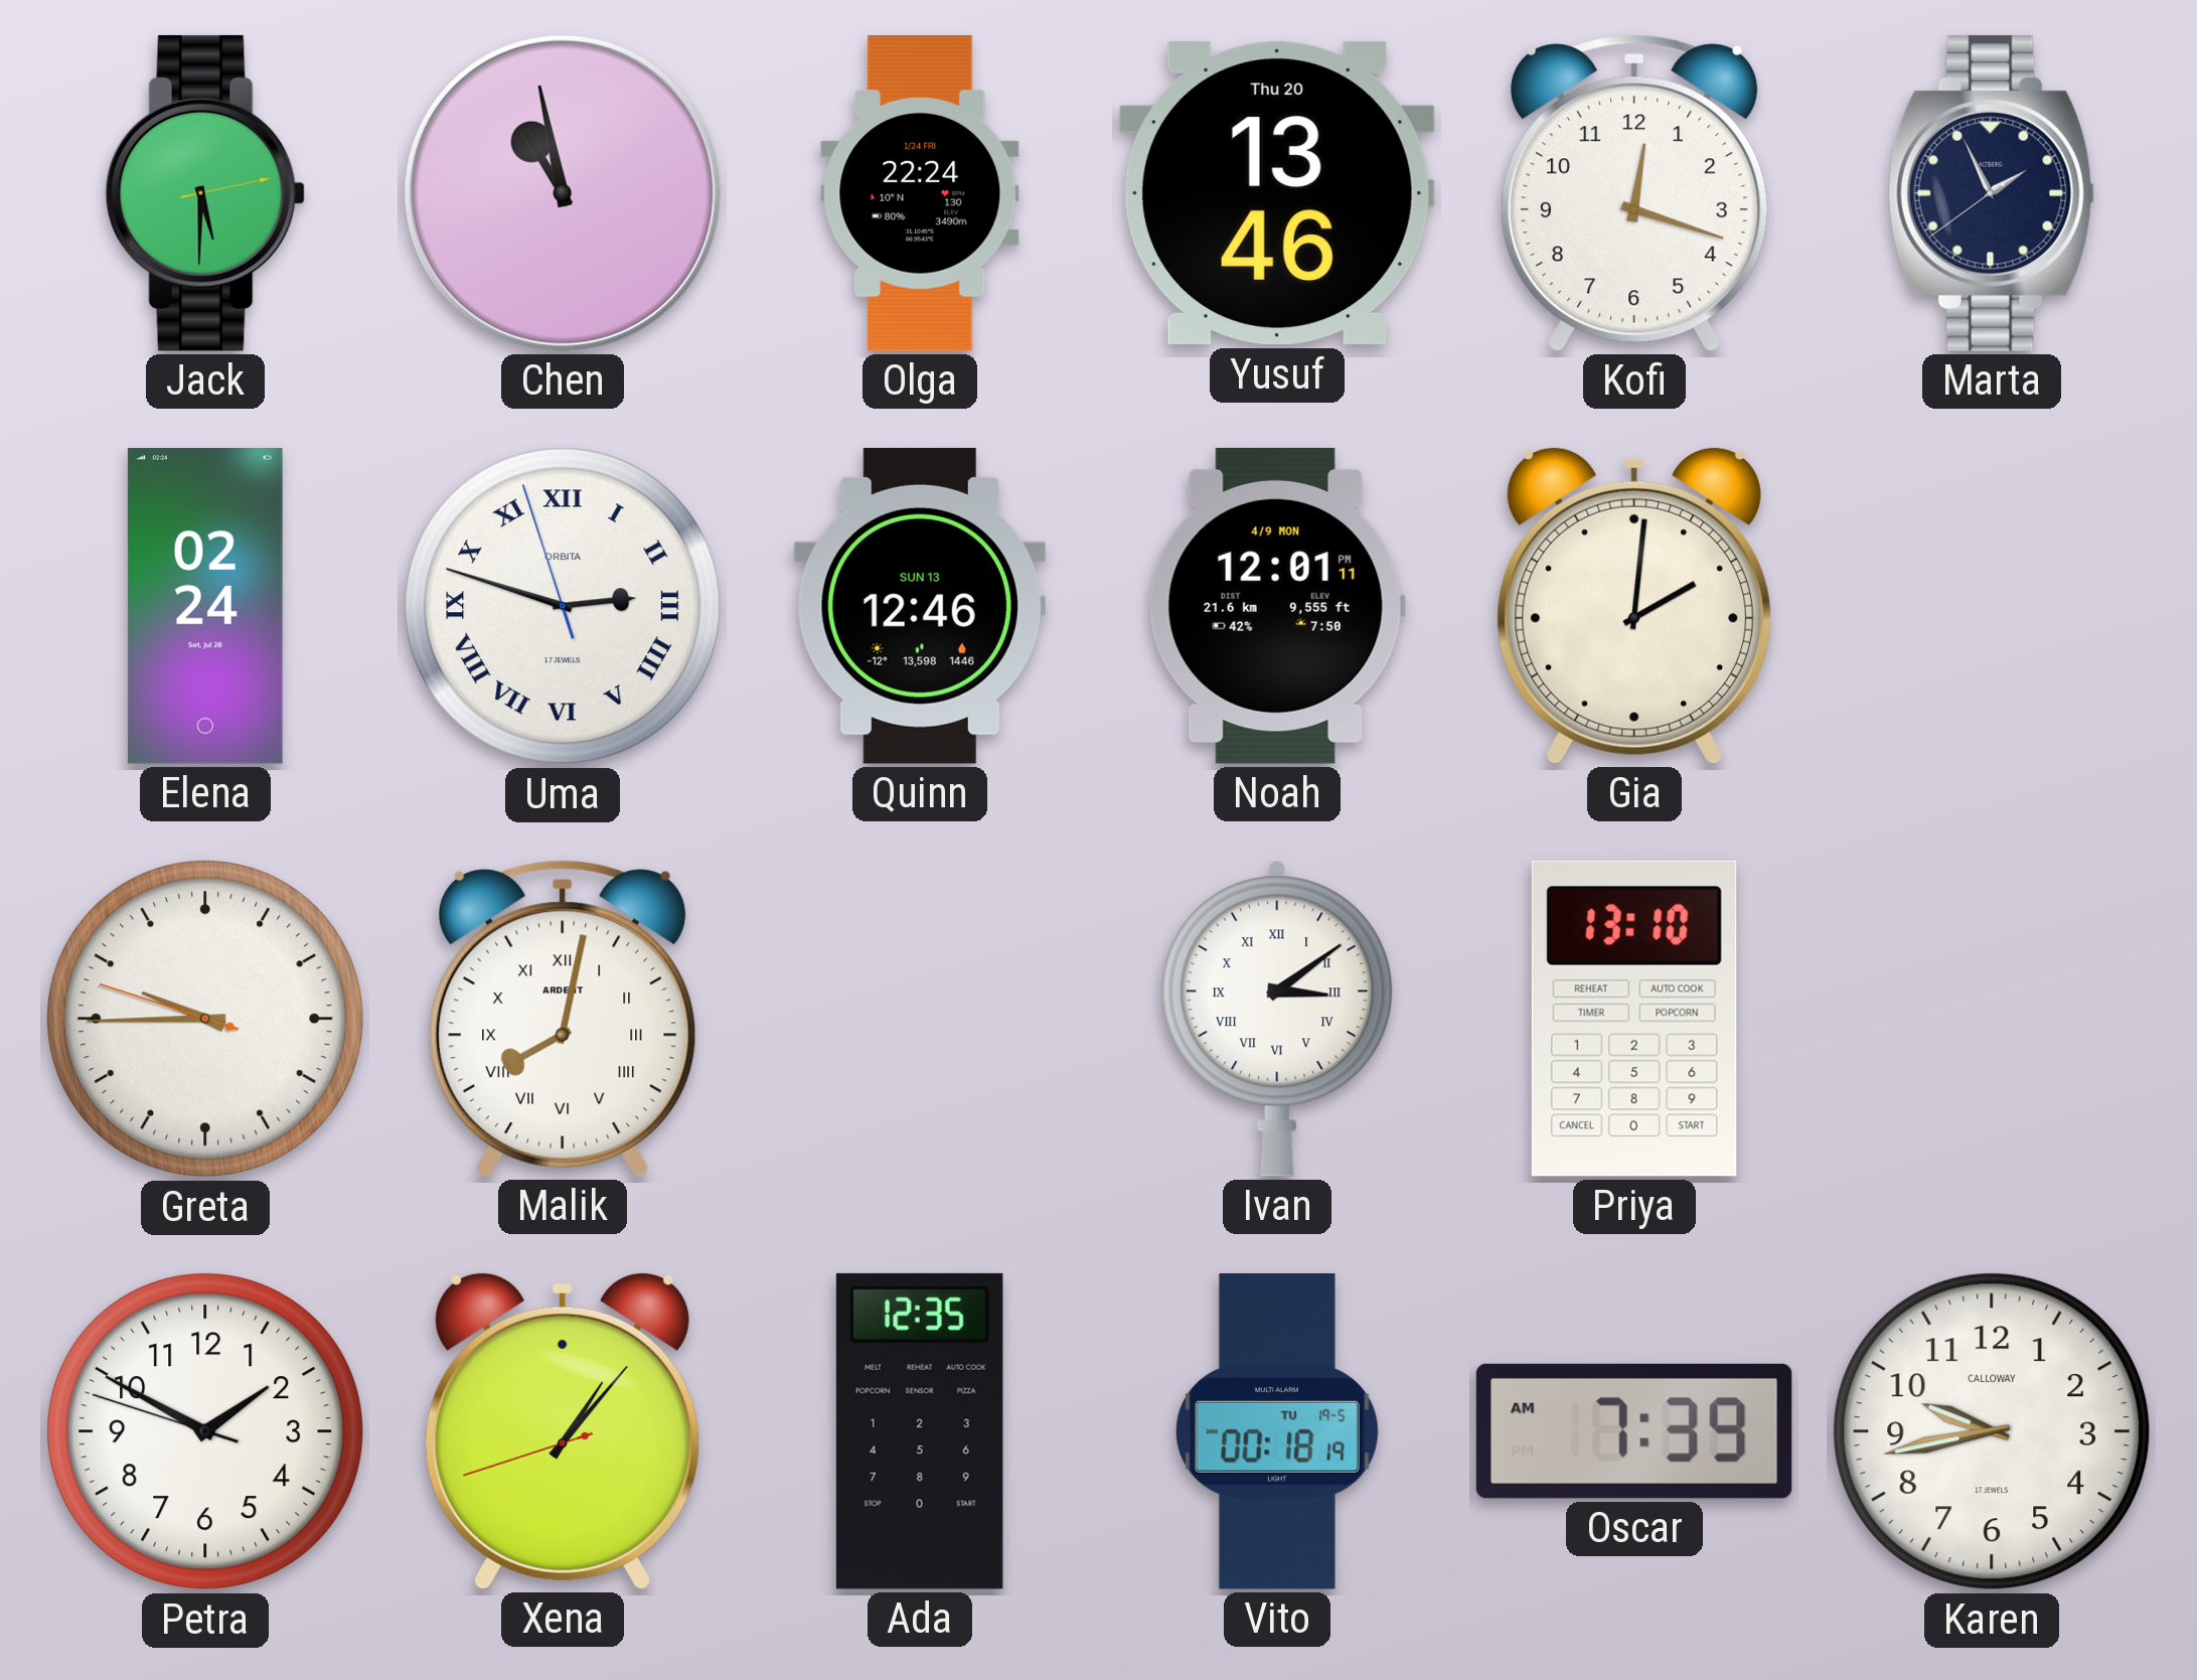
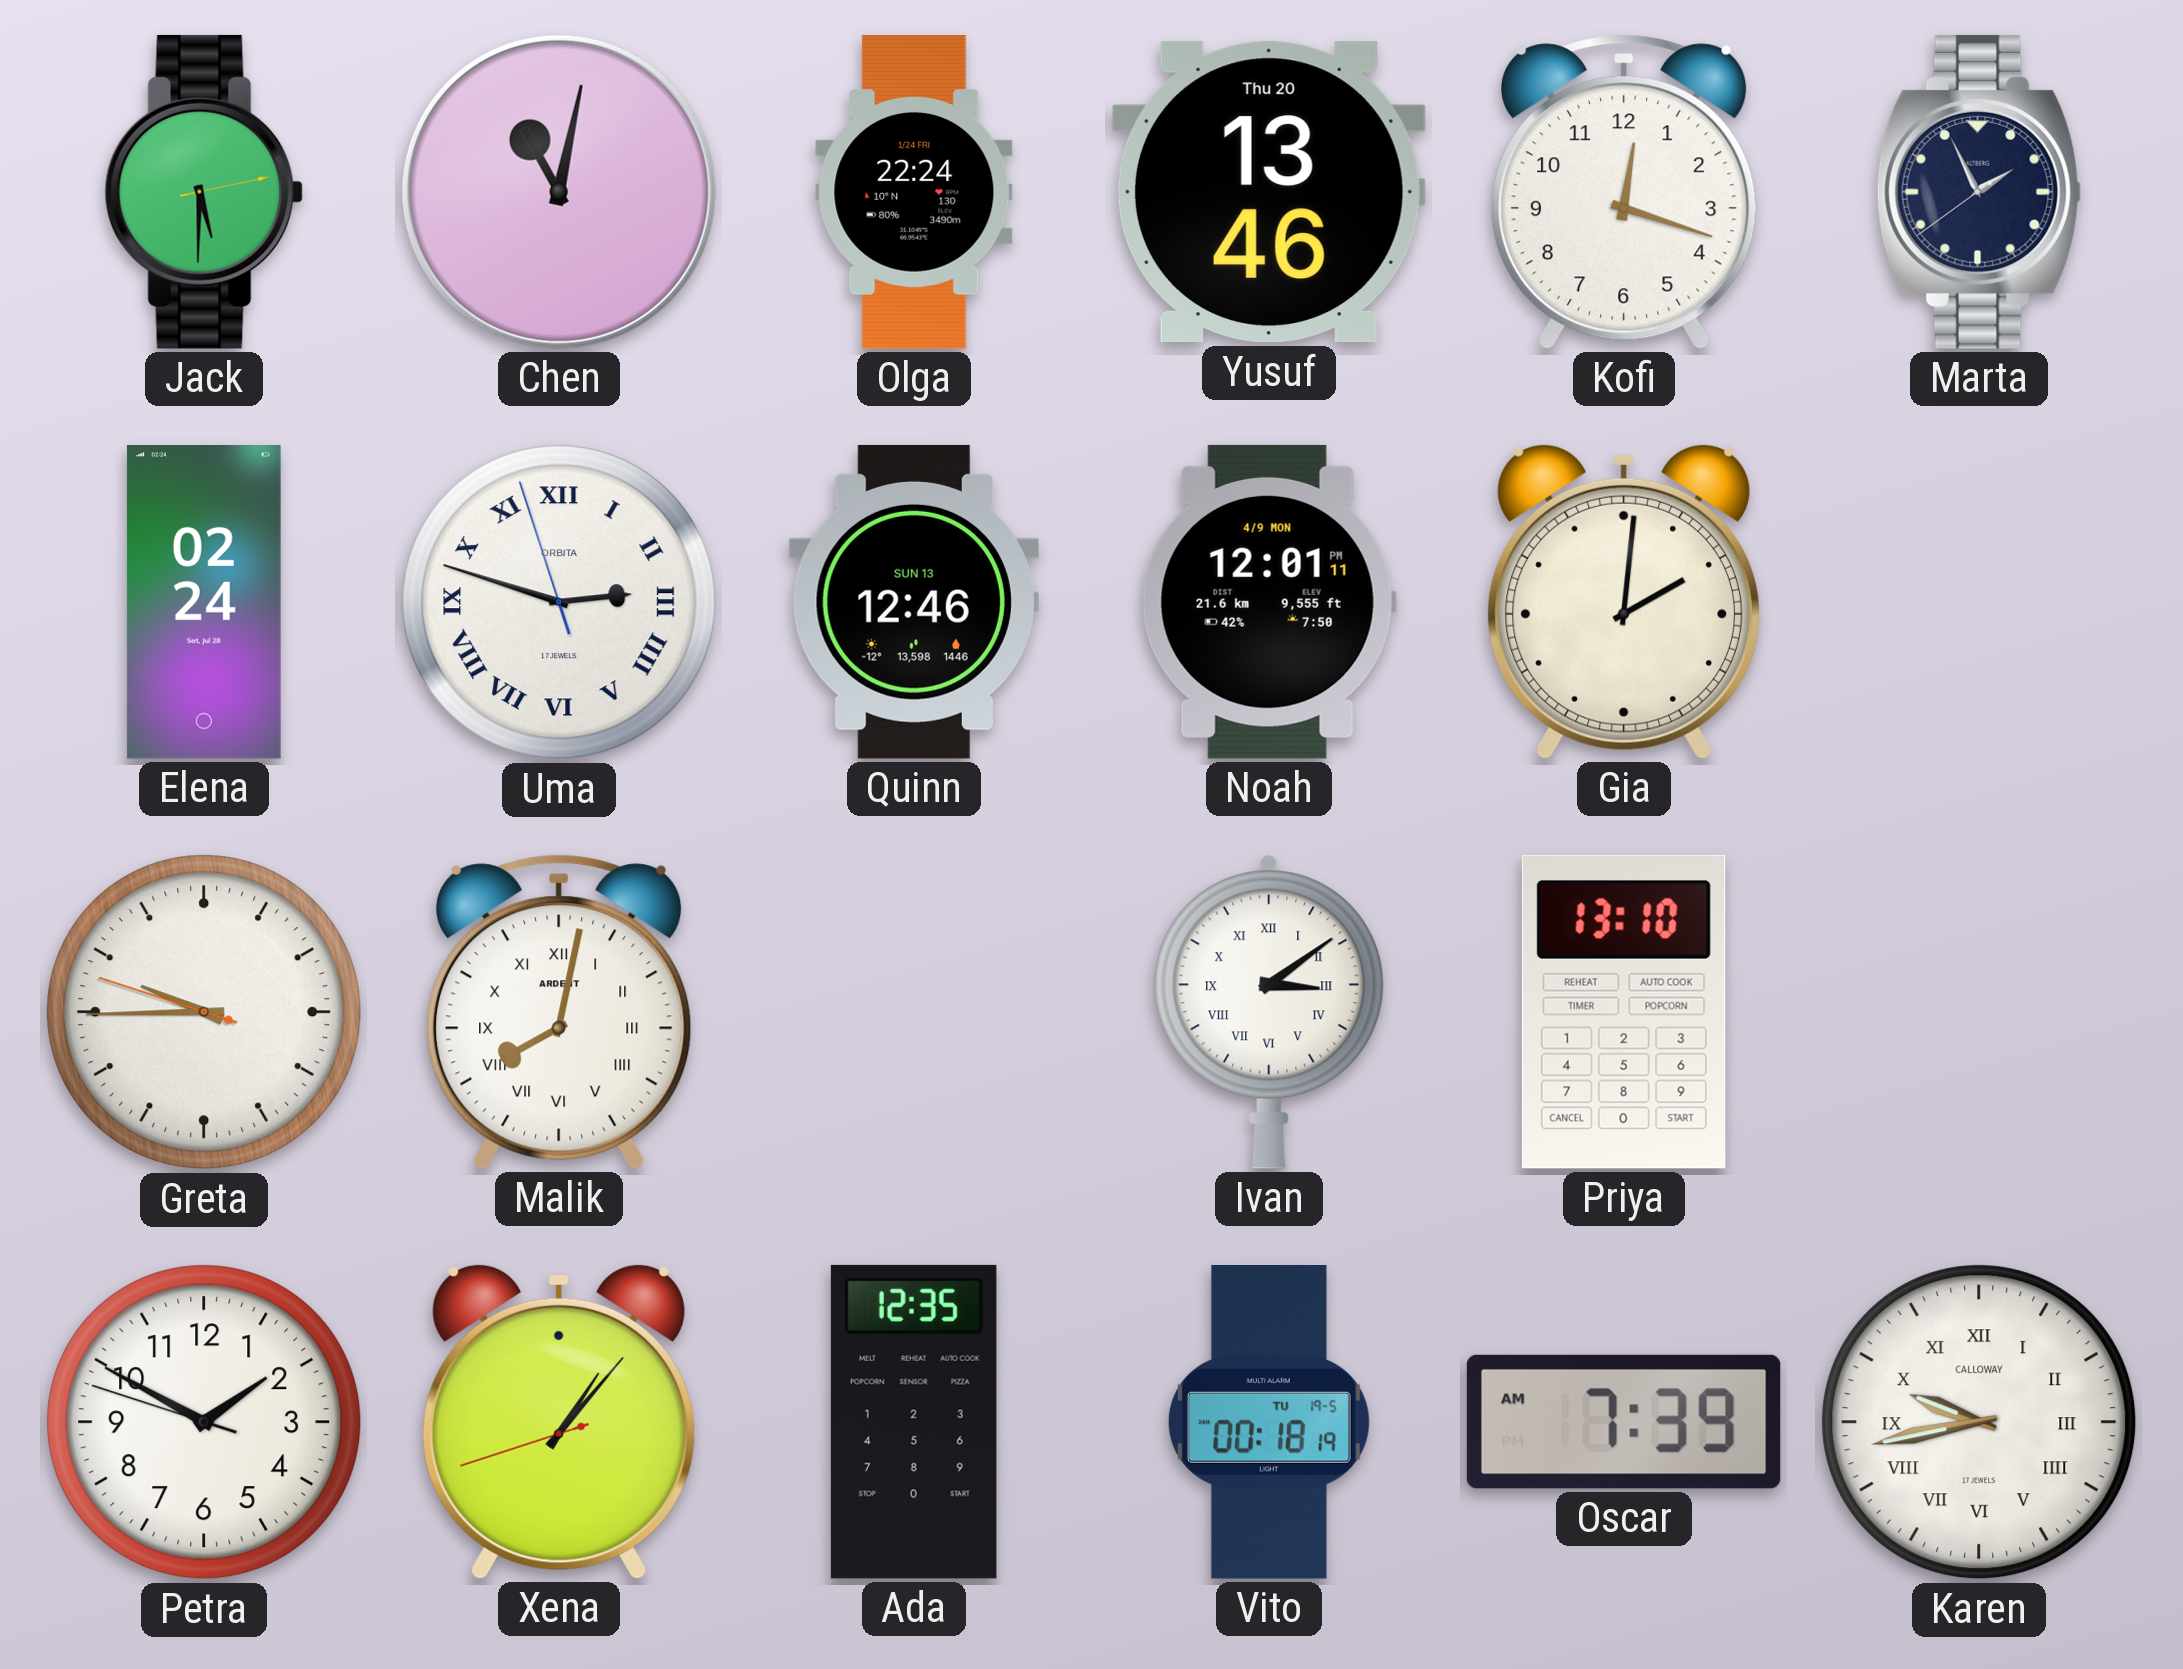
Chen: 10:58 -> 11:02 (559, 192)
Karen numerals: Arabic -> Roman (1979, 1422)
